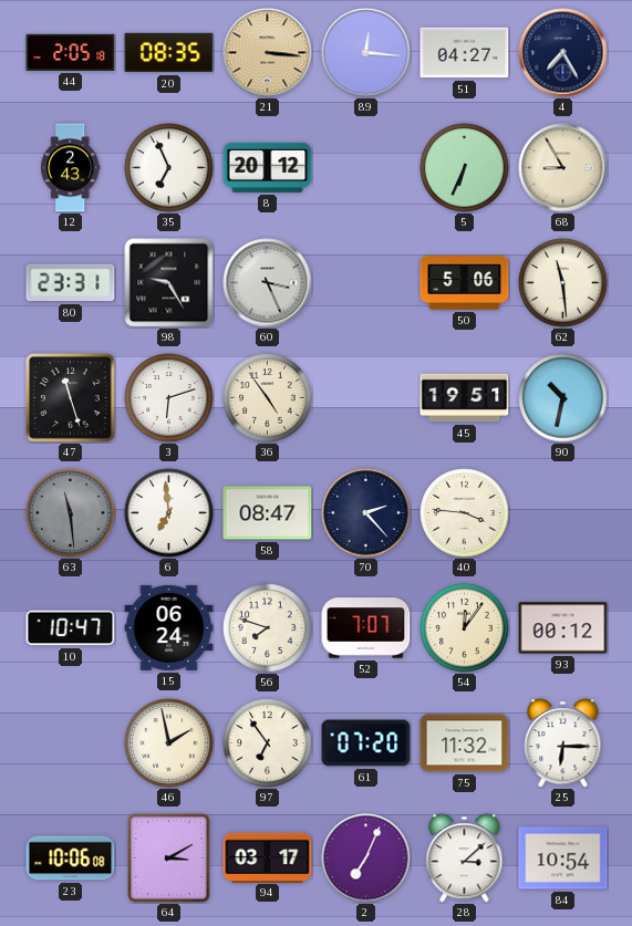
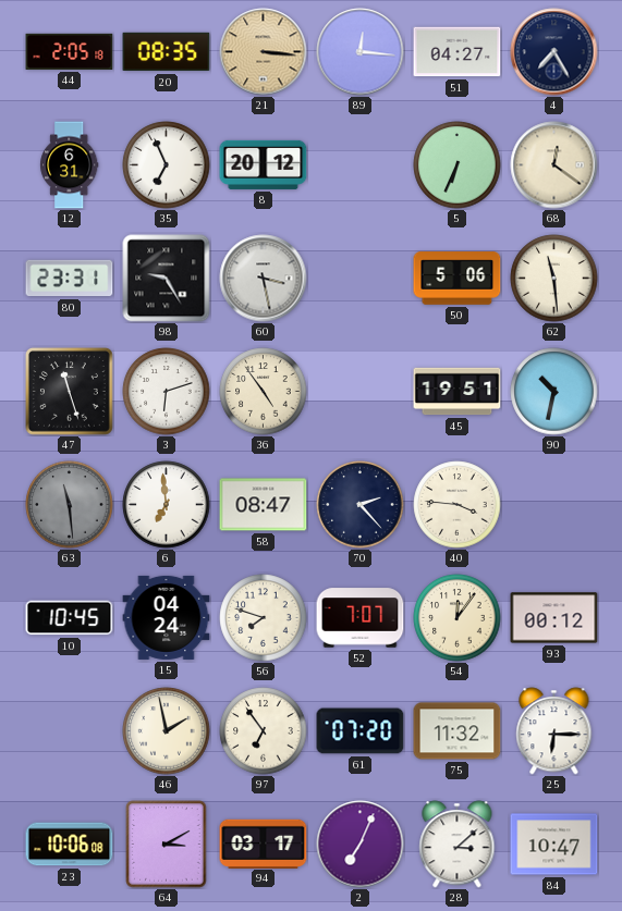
12: 2:43 -> 6:31 (70, 165)
68: 8:55 -> 12:21 (554, 165)
60: 3:26 -> 3:28 (264, 279)
10: 10:47 -> 10:45 (70, 618)
15: 06:24 -> 04:24 (167, 617)
84: 10:54 -> 10:47 (554, 845)
